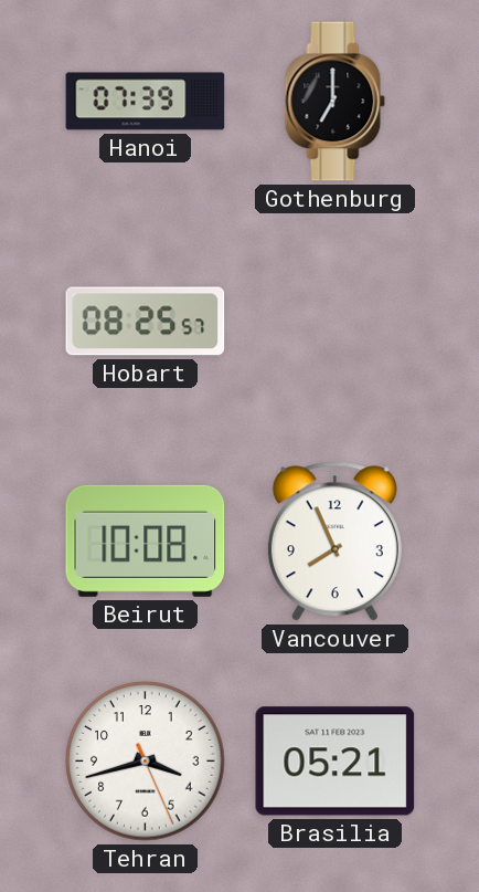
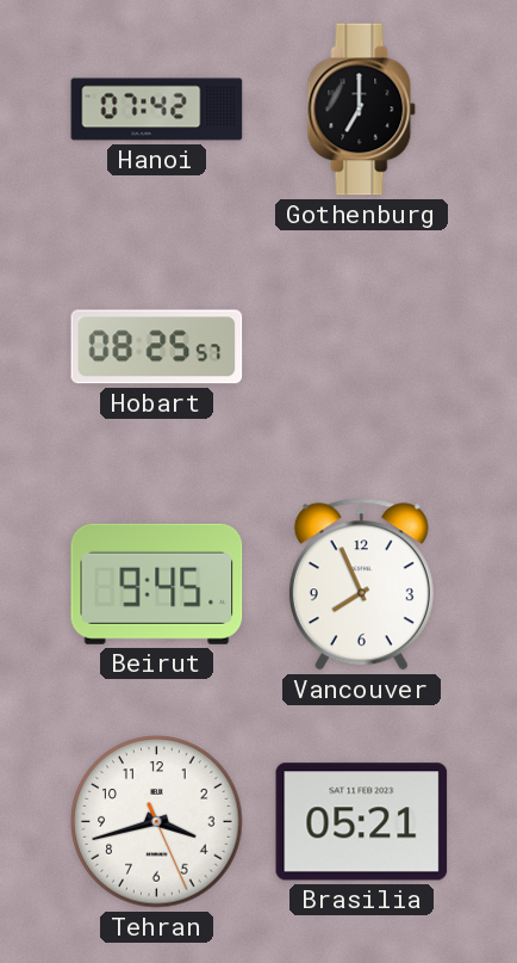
Hanoi: 07:39 -> 07:42 (157, 110)
Beirut: 10:08 -> 9:45 (157, 584)
